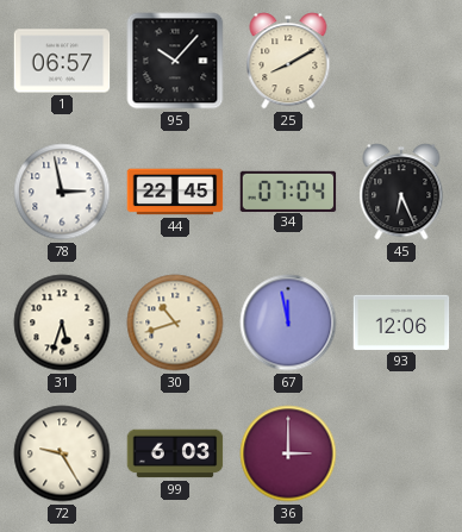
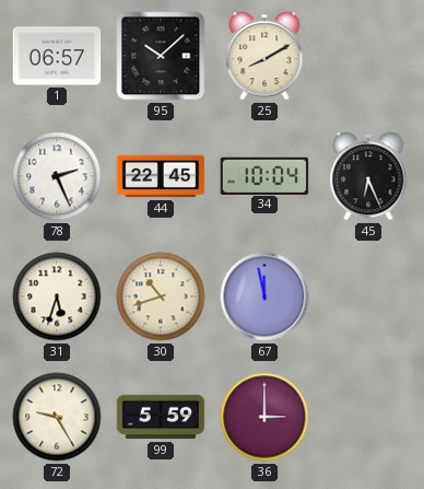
95: 10:07 -> 10:08 (161, 56)
78: 2:58 -> 2:26 (57, 176)
34: 07:04 -> 10:04 (264, 175)
93: 12:06 -> none (401, 323)
99: 6:03 -> 5:59 (161, 417)
